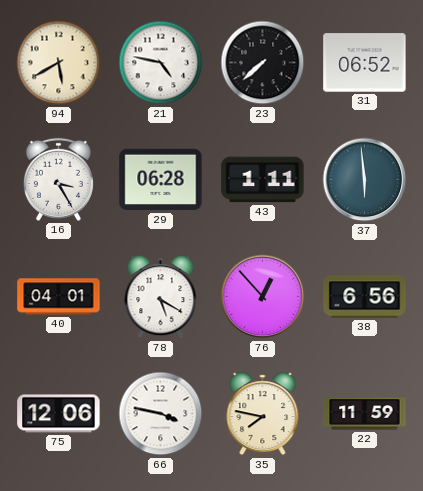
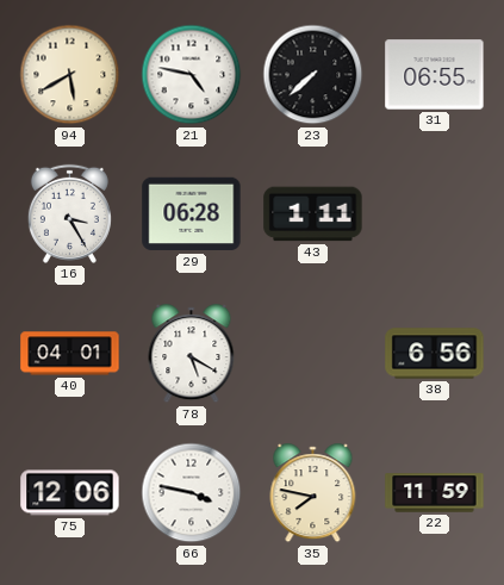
31: 06:52 -> 06:55 (435, 75)
37: 5:59 -> none (365, 180)
76: 12:53 -> none (263, 297)
